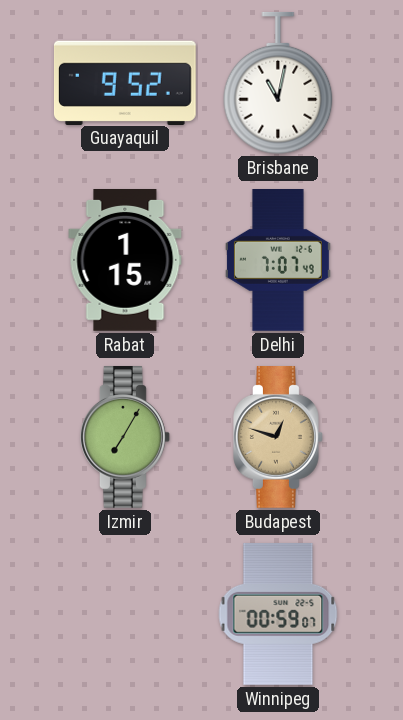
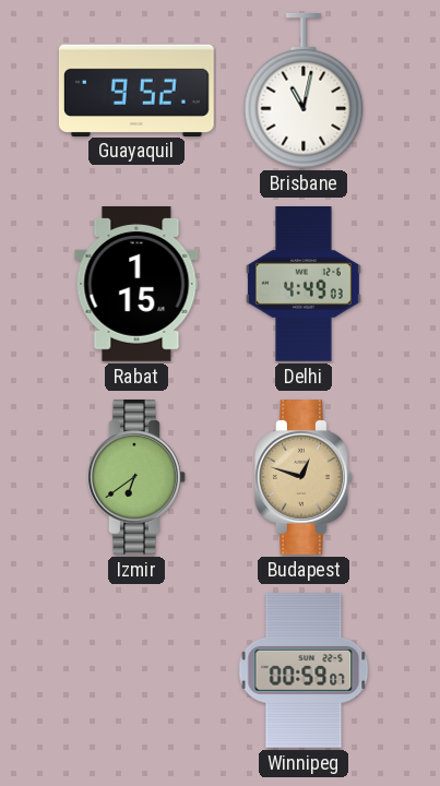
Delhi: 7:07 -> 4:49 (304, 285)
Izmir: 7:05 -> 6:39 (138, 478)
